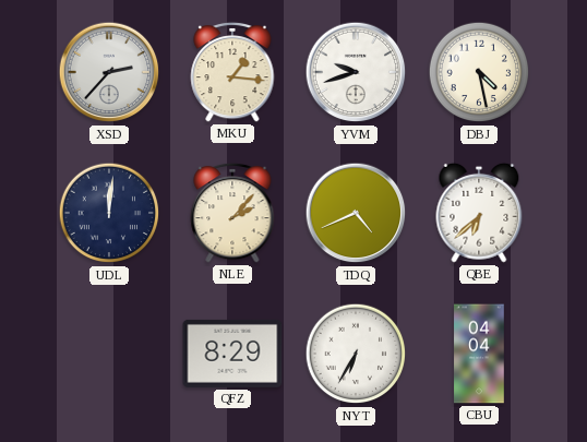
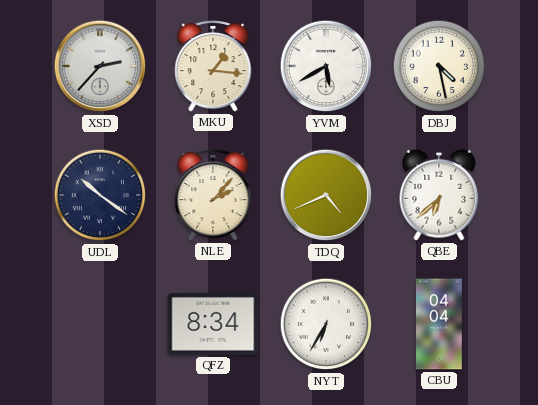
YVM: 9:42 -> 5:40 (326, 66)
UDL: 12:01 -> 10:21 (100, 195)
QFZ: 8:29 -> 8:34 (213, 324)
